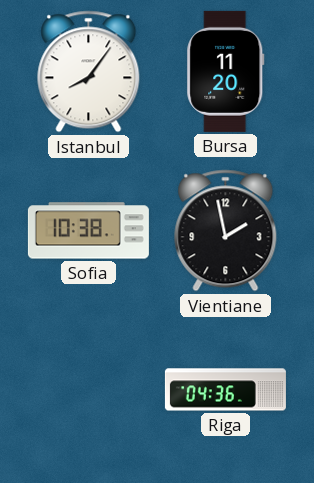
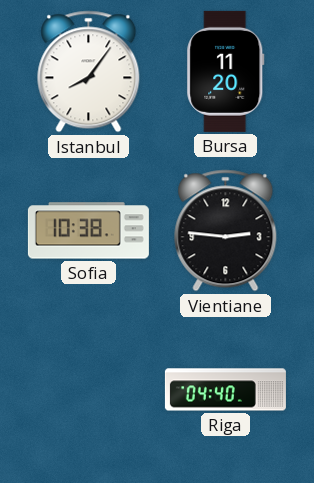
Vientiane: 1:58 -> 2:46 (226, 231)
Riga: 04:36 -> 04:40 (225, 390)
